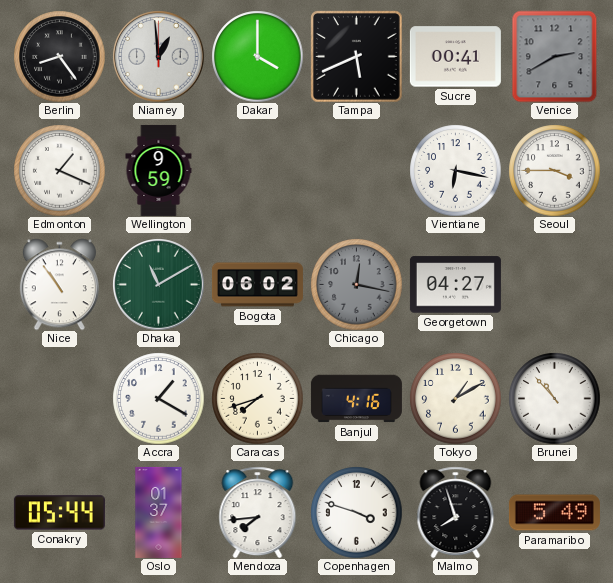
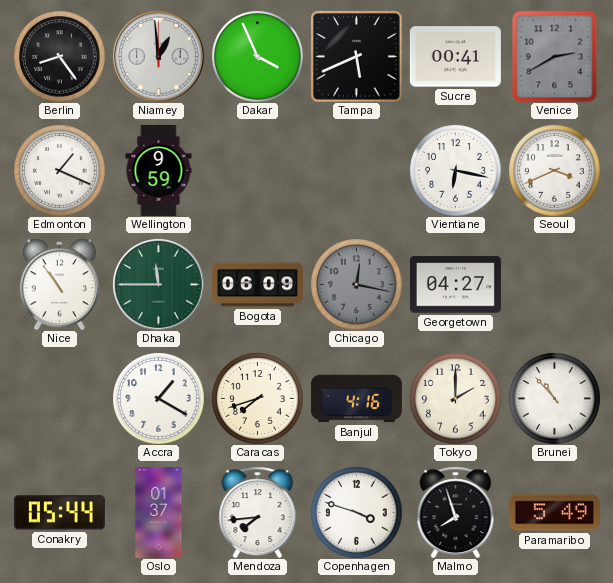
Dakar: 4:00 -> 3:56 (257, 56)
Seoul: 3:45 -> 3:41 (554, 170)
Dhaka: 11:10 -> 11:45 (158, 284)
Bogota: 06:02 -> 06:09 (257, 285)
Tokyo: 1:10 -> 2:00 (455, 398)
